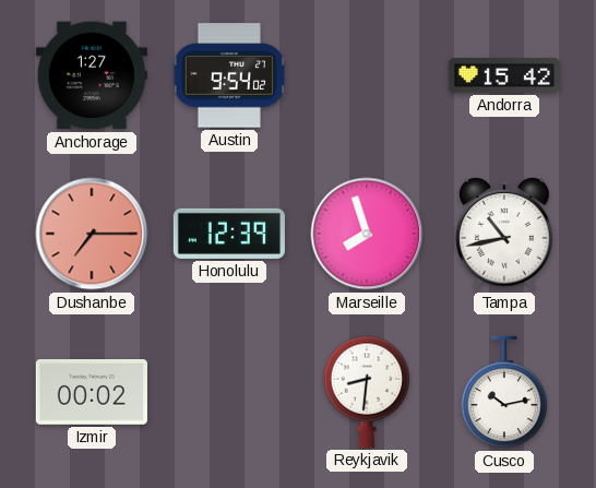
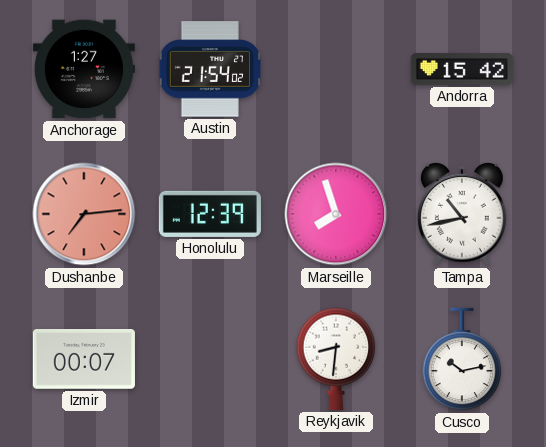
Austin: 9:54 -> 21:54 (209, 69)
Dushanbe: 7:15 -> 7:14 (84, 214)
Izmir: 00:02 -> 00:07 (84, 360)
